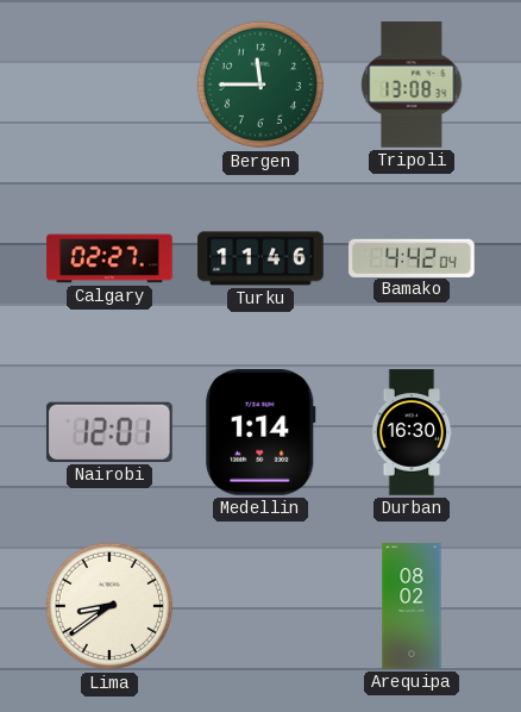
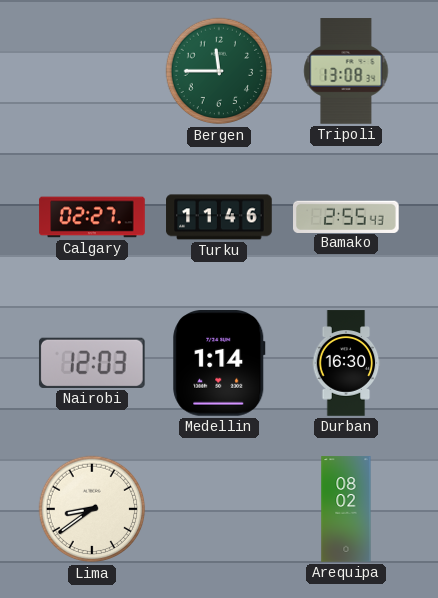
Bamako: 4:42 -> 2:55 (346, 216)
Nairobi: 12:01 -> 12:03 (92, 363)
